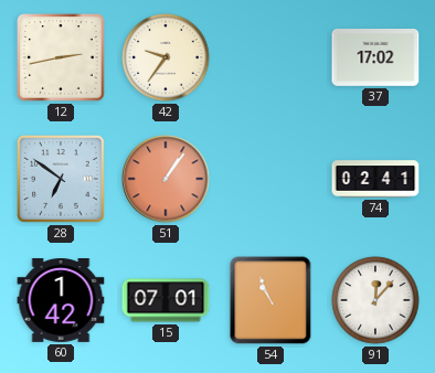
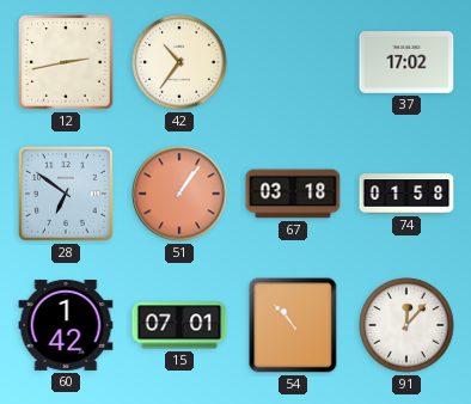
42: 9:36 -> 10:36 (179, 62)
67: none -> 03:18 (293, 194)
74: 02:41 -> 01:58 (406, 194)
54: 10:56 -> 10:53 (293, 325)
